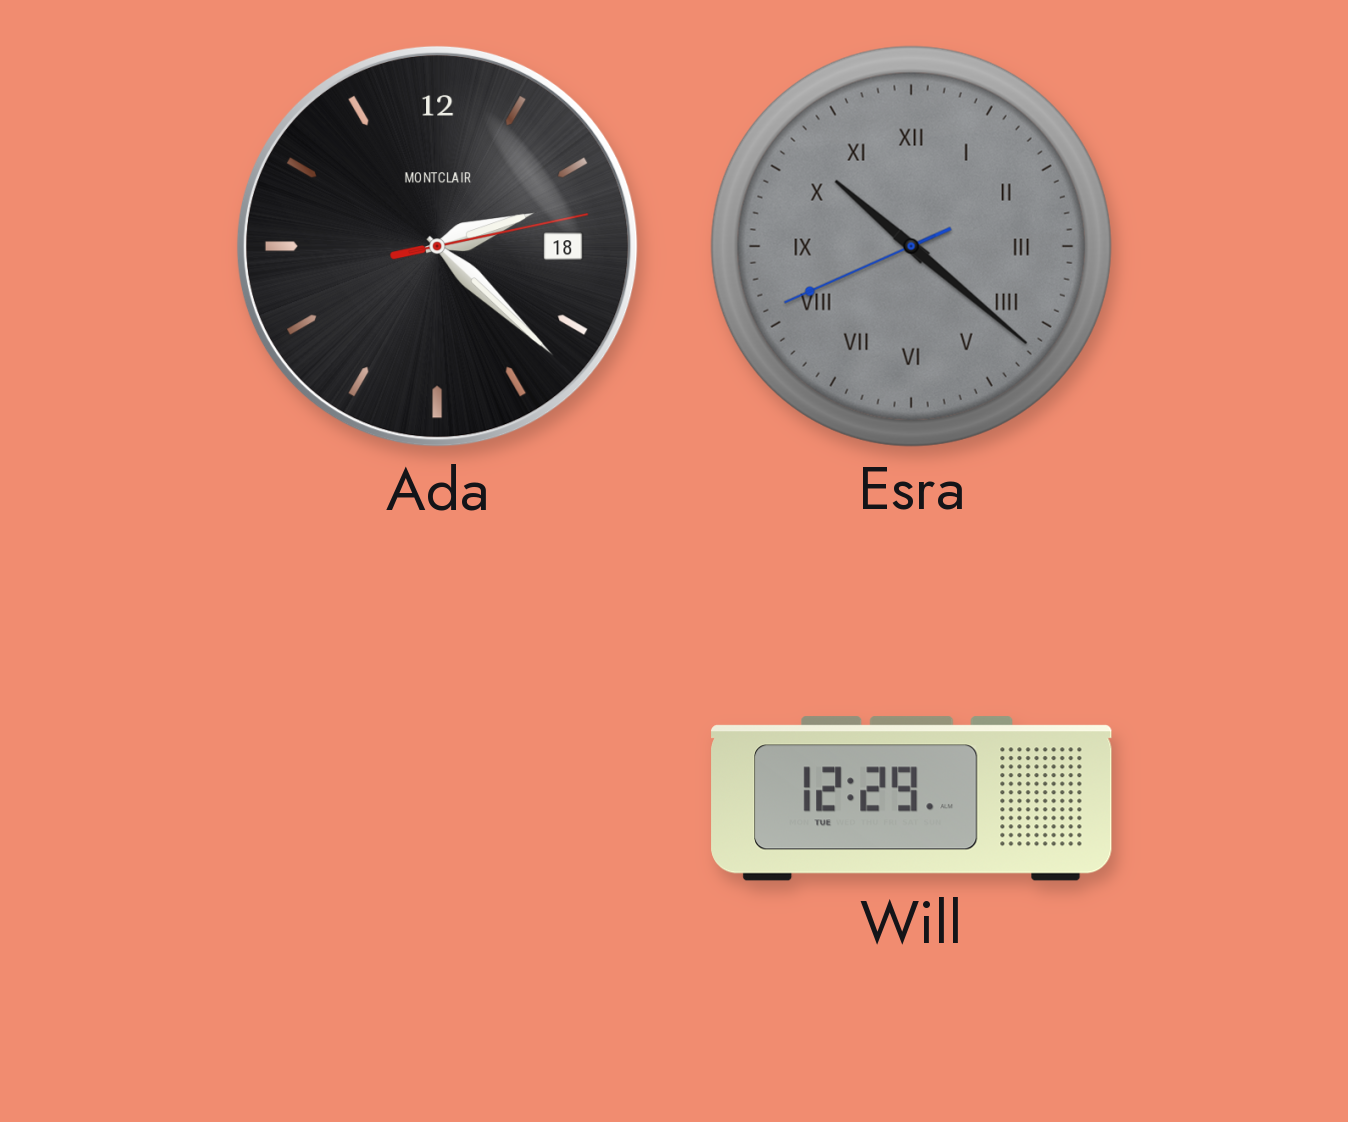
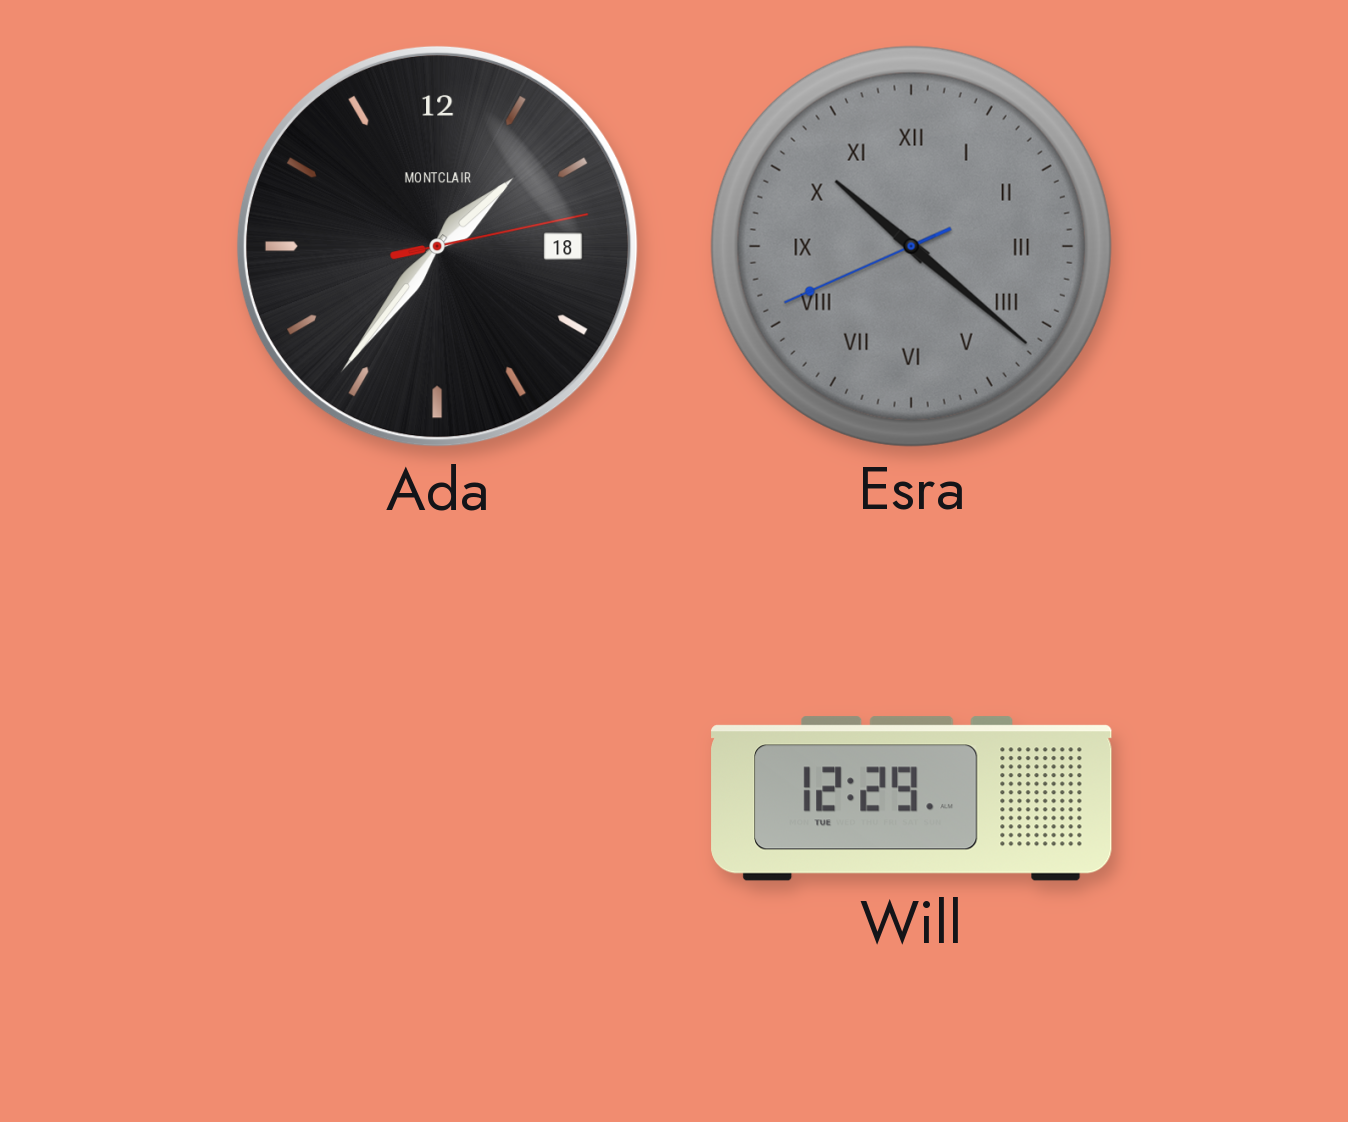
Ada: 2:22 -> 1:36 (437, 246)
